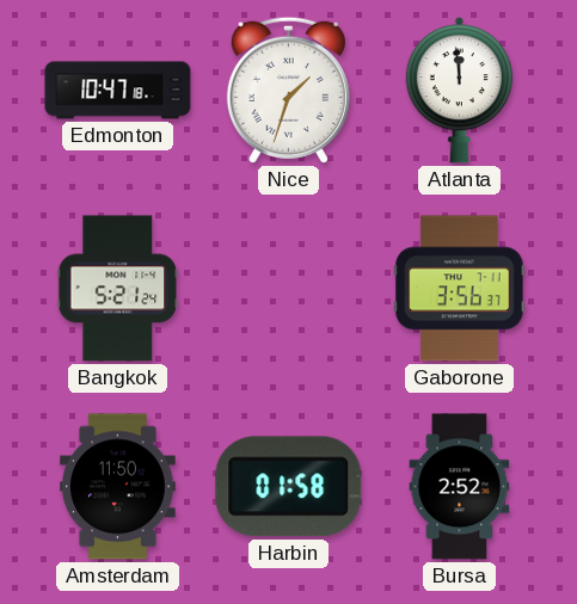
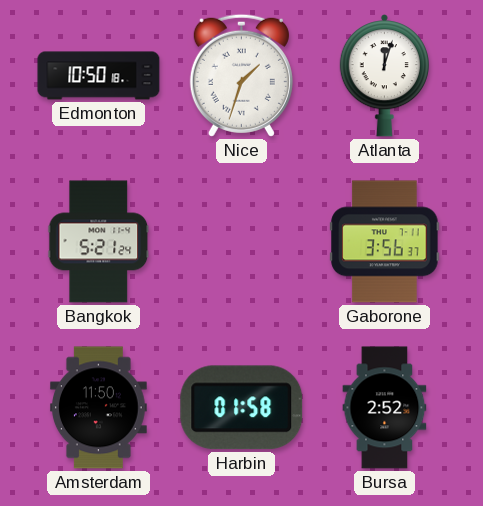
Edmonton: 10:47 -> 10:50 (99, 76)
Atlanta: 11:59 -> 12:03 (384, 76)
